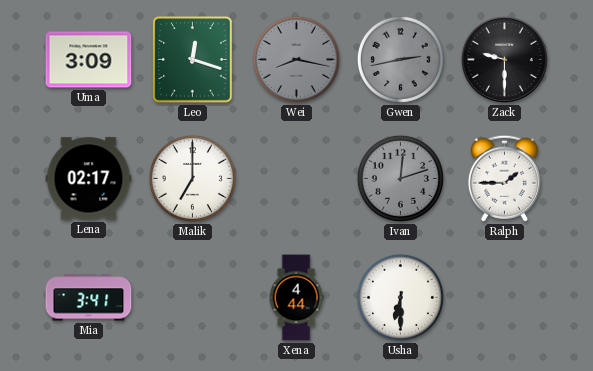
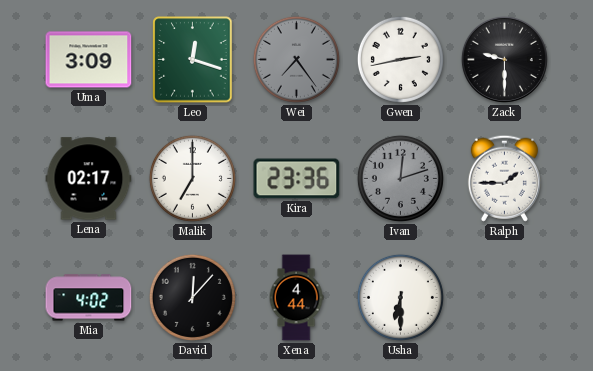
Wei: 8:17 -> 7:24 (296, 59)
Gwen dial: grey -> white (400, 59)
Kira: none -> 23:36 (297, 179)
Mia: 3:41 -> 4:02 (89, 298)
David: none -> 12:07 (192, 297)
